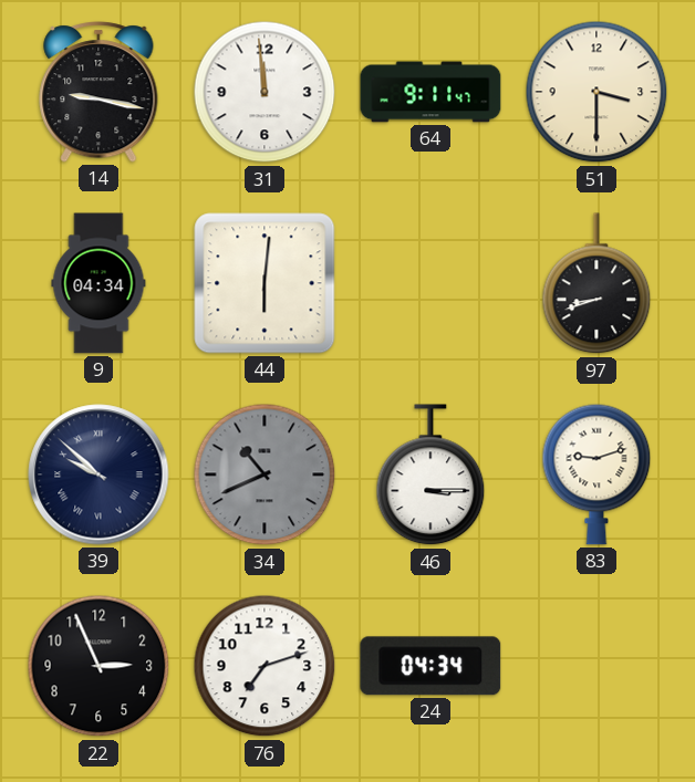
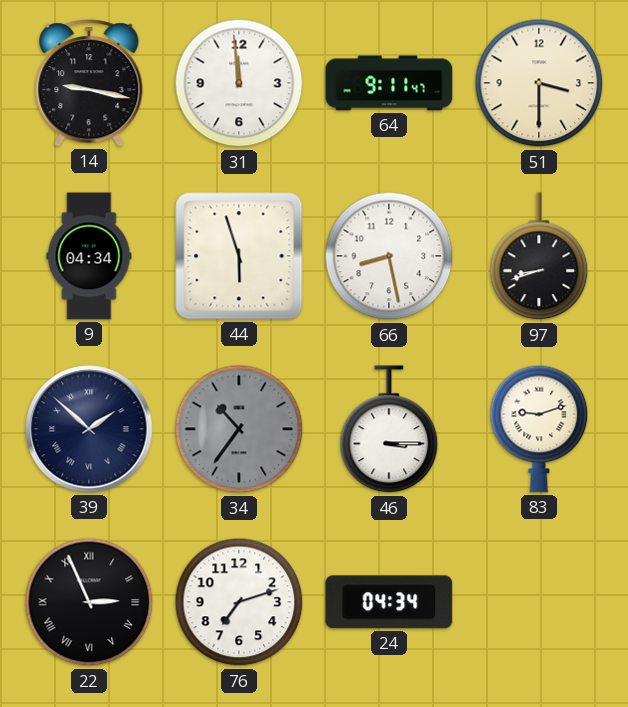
44: 6:01 -> 5:57 (239, 256)
66: none -> 8:28 (389, 256)
39: 9:52 -> 1:52 (89, 429)
34: 10:41 -> 10:36 (239, 429)
22 numerals: Arabic -> Roman (89, 602)
